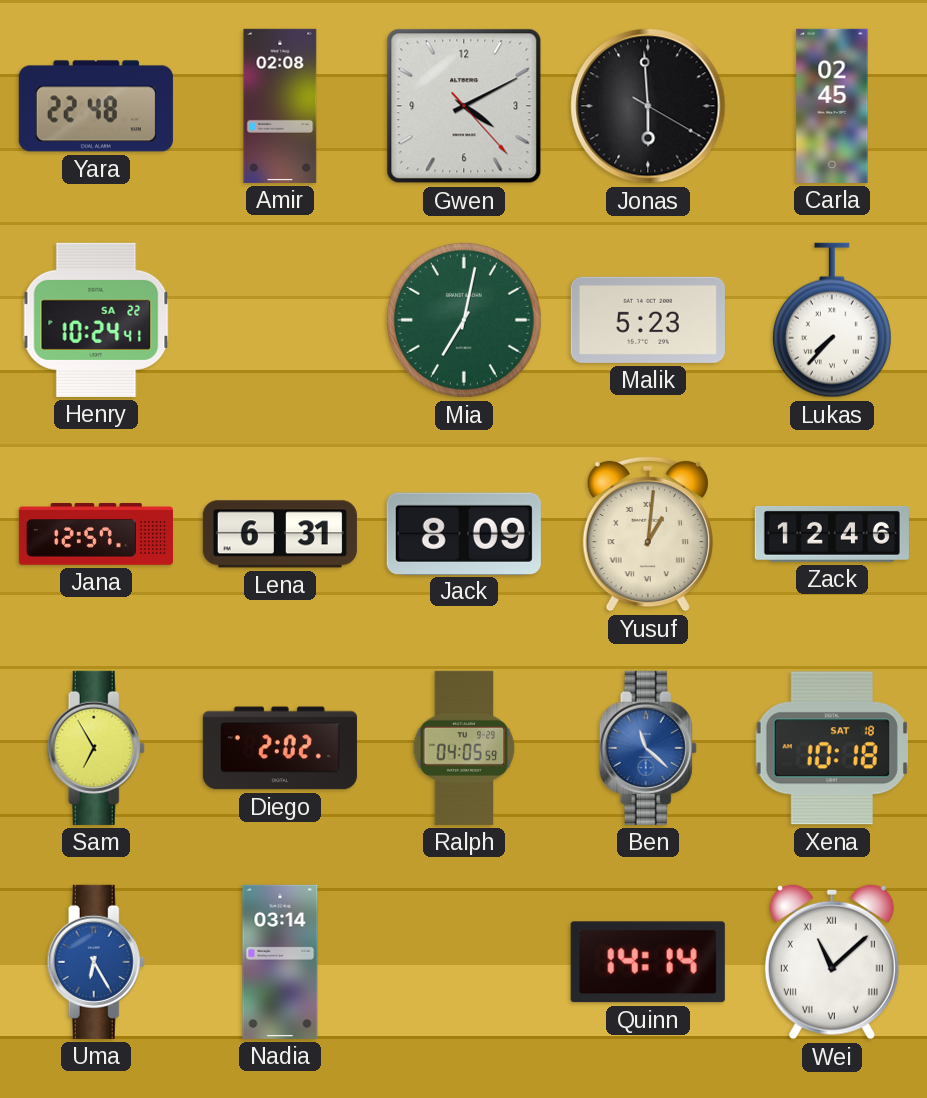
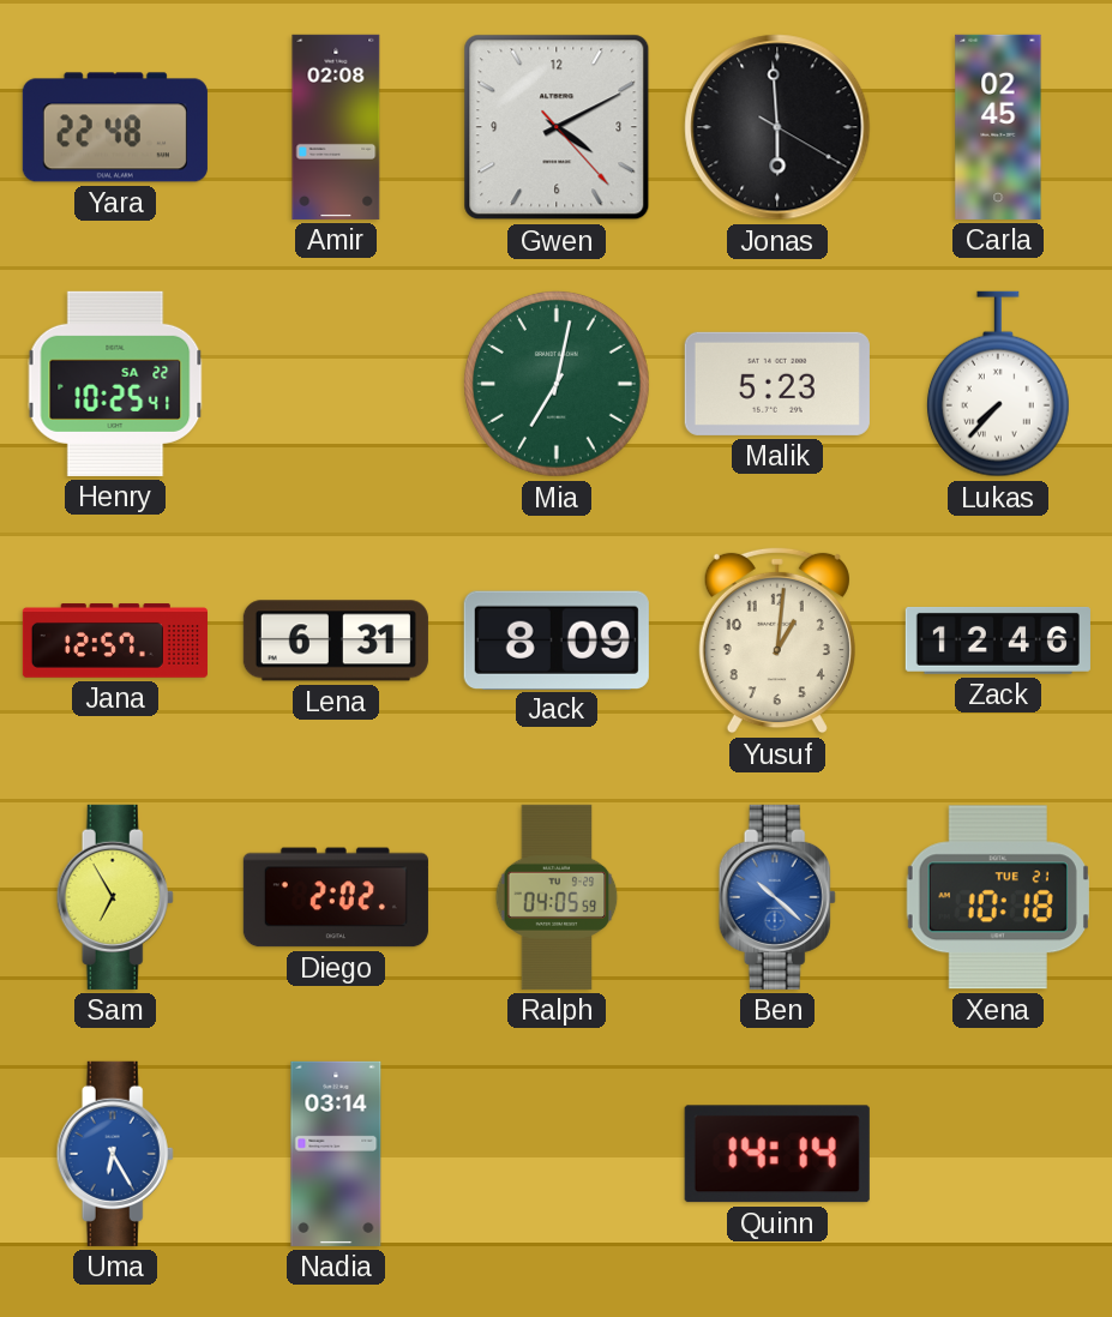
Henry: 10:24 -> 10:25 (115, 384)
Yusuf numerals: Roman -> Arabic (777, 641)
Ben: 11:22 -> 10:22 (777, 897)
Xena date: SAT 18 -> TUE 21 (998, 897)
Wei: 11:08 -> none (832, 962)
